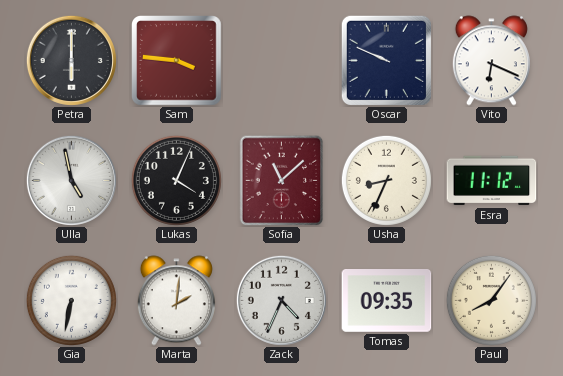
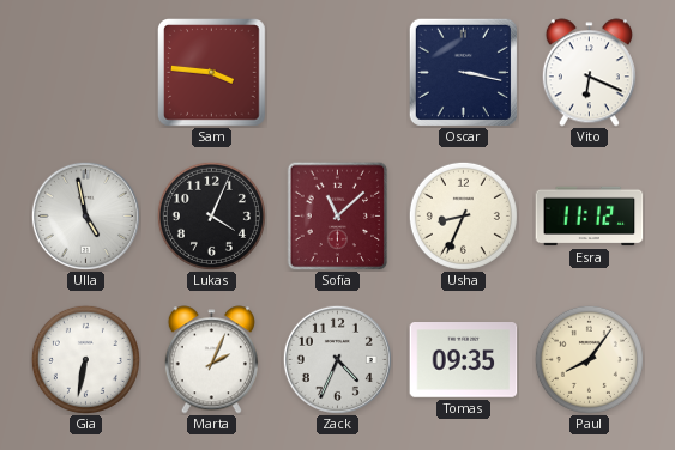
Petra: 6:00 -> none (71, 60)
Oscar: 9:49 -> 3:17 (463, 72)
Marta: 2:01 -> 2:04 (211, 360)
